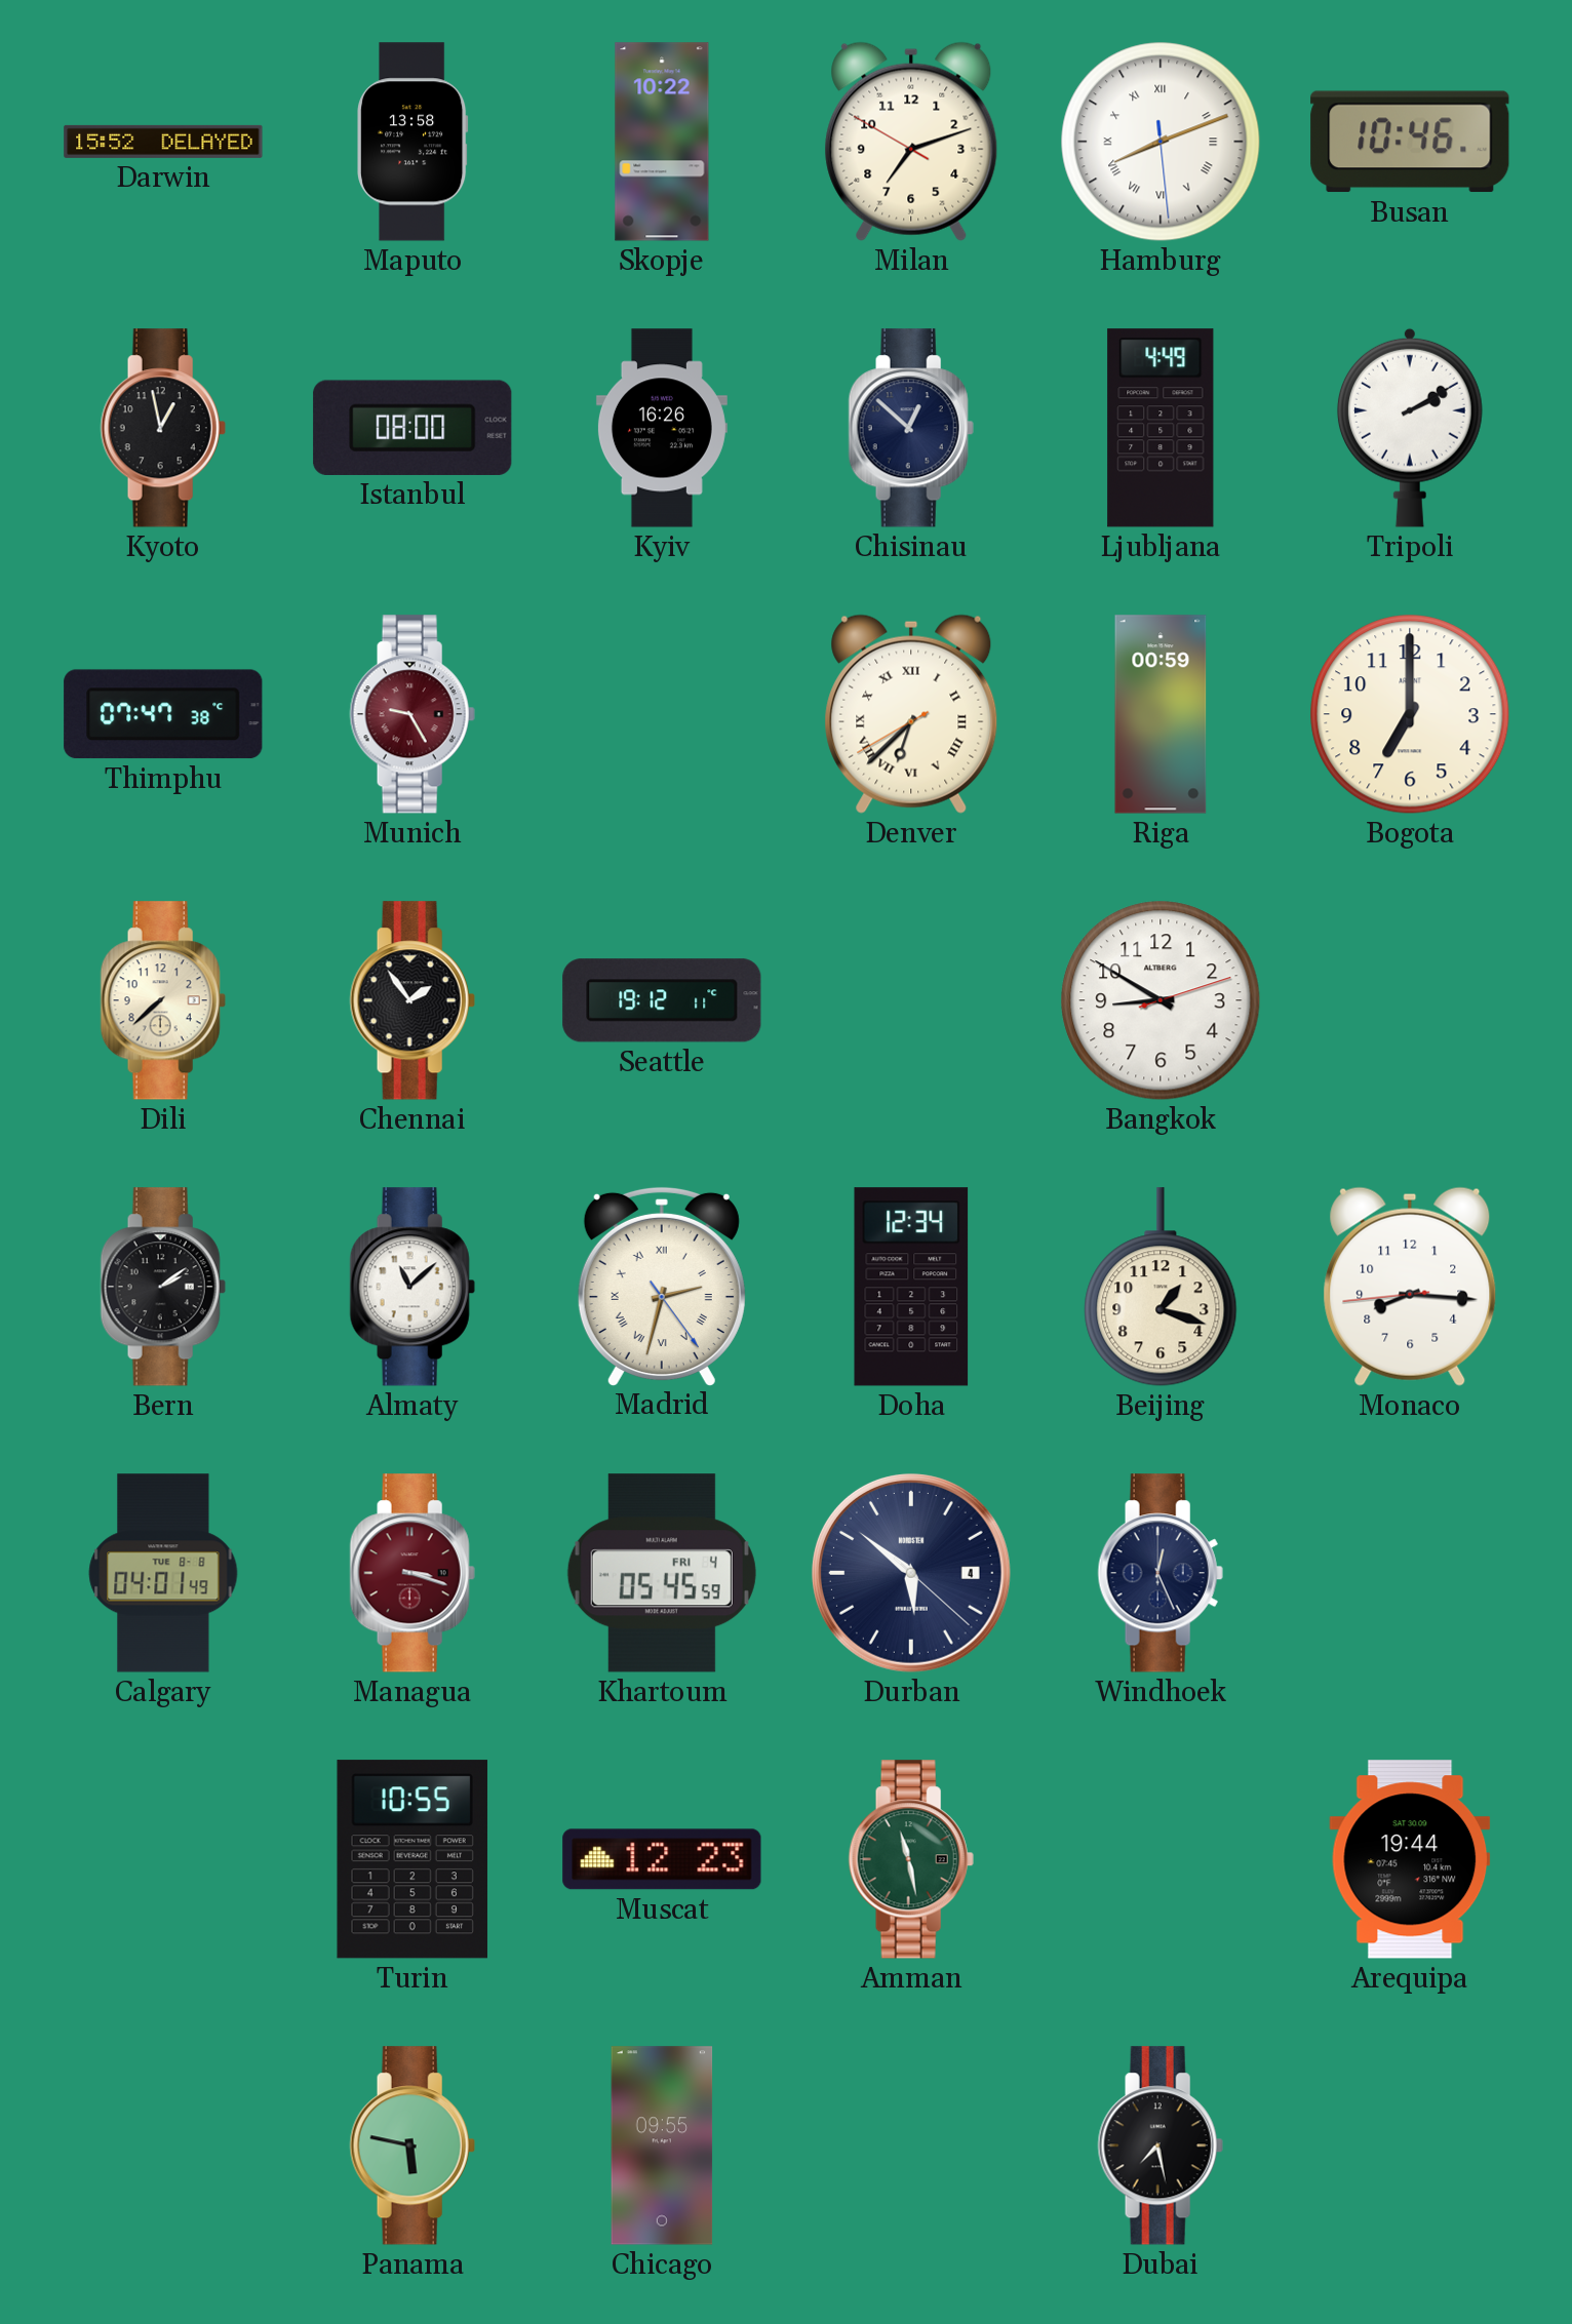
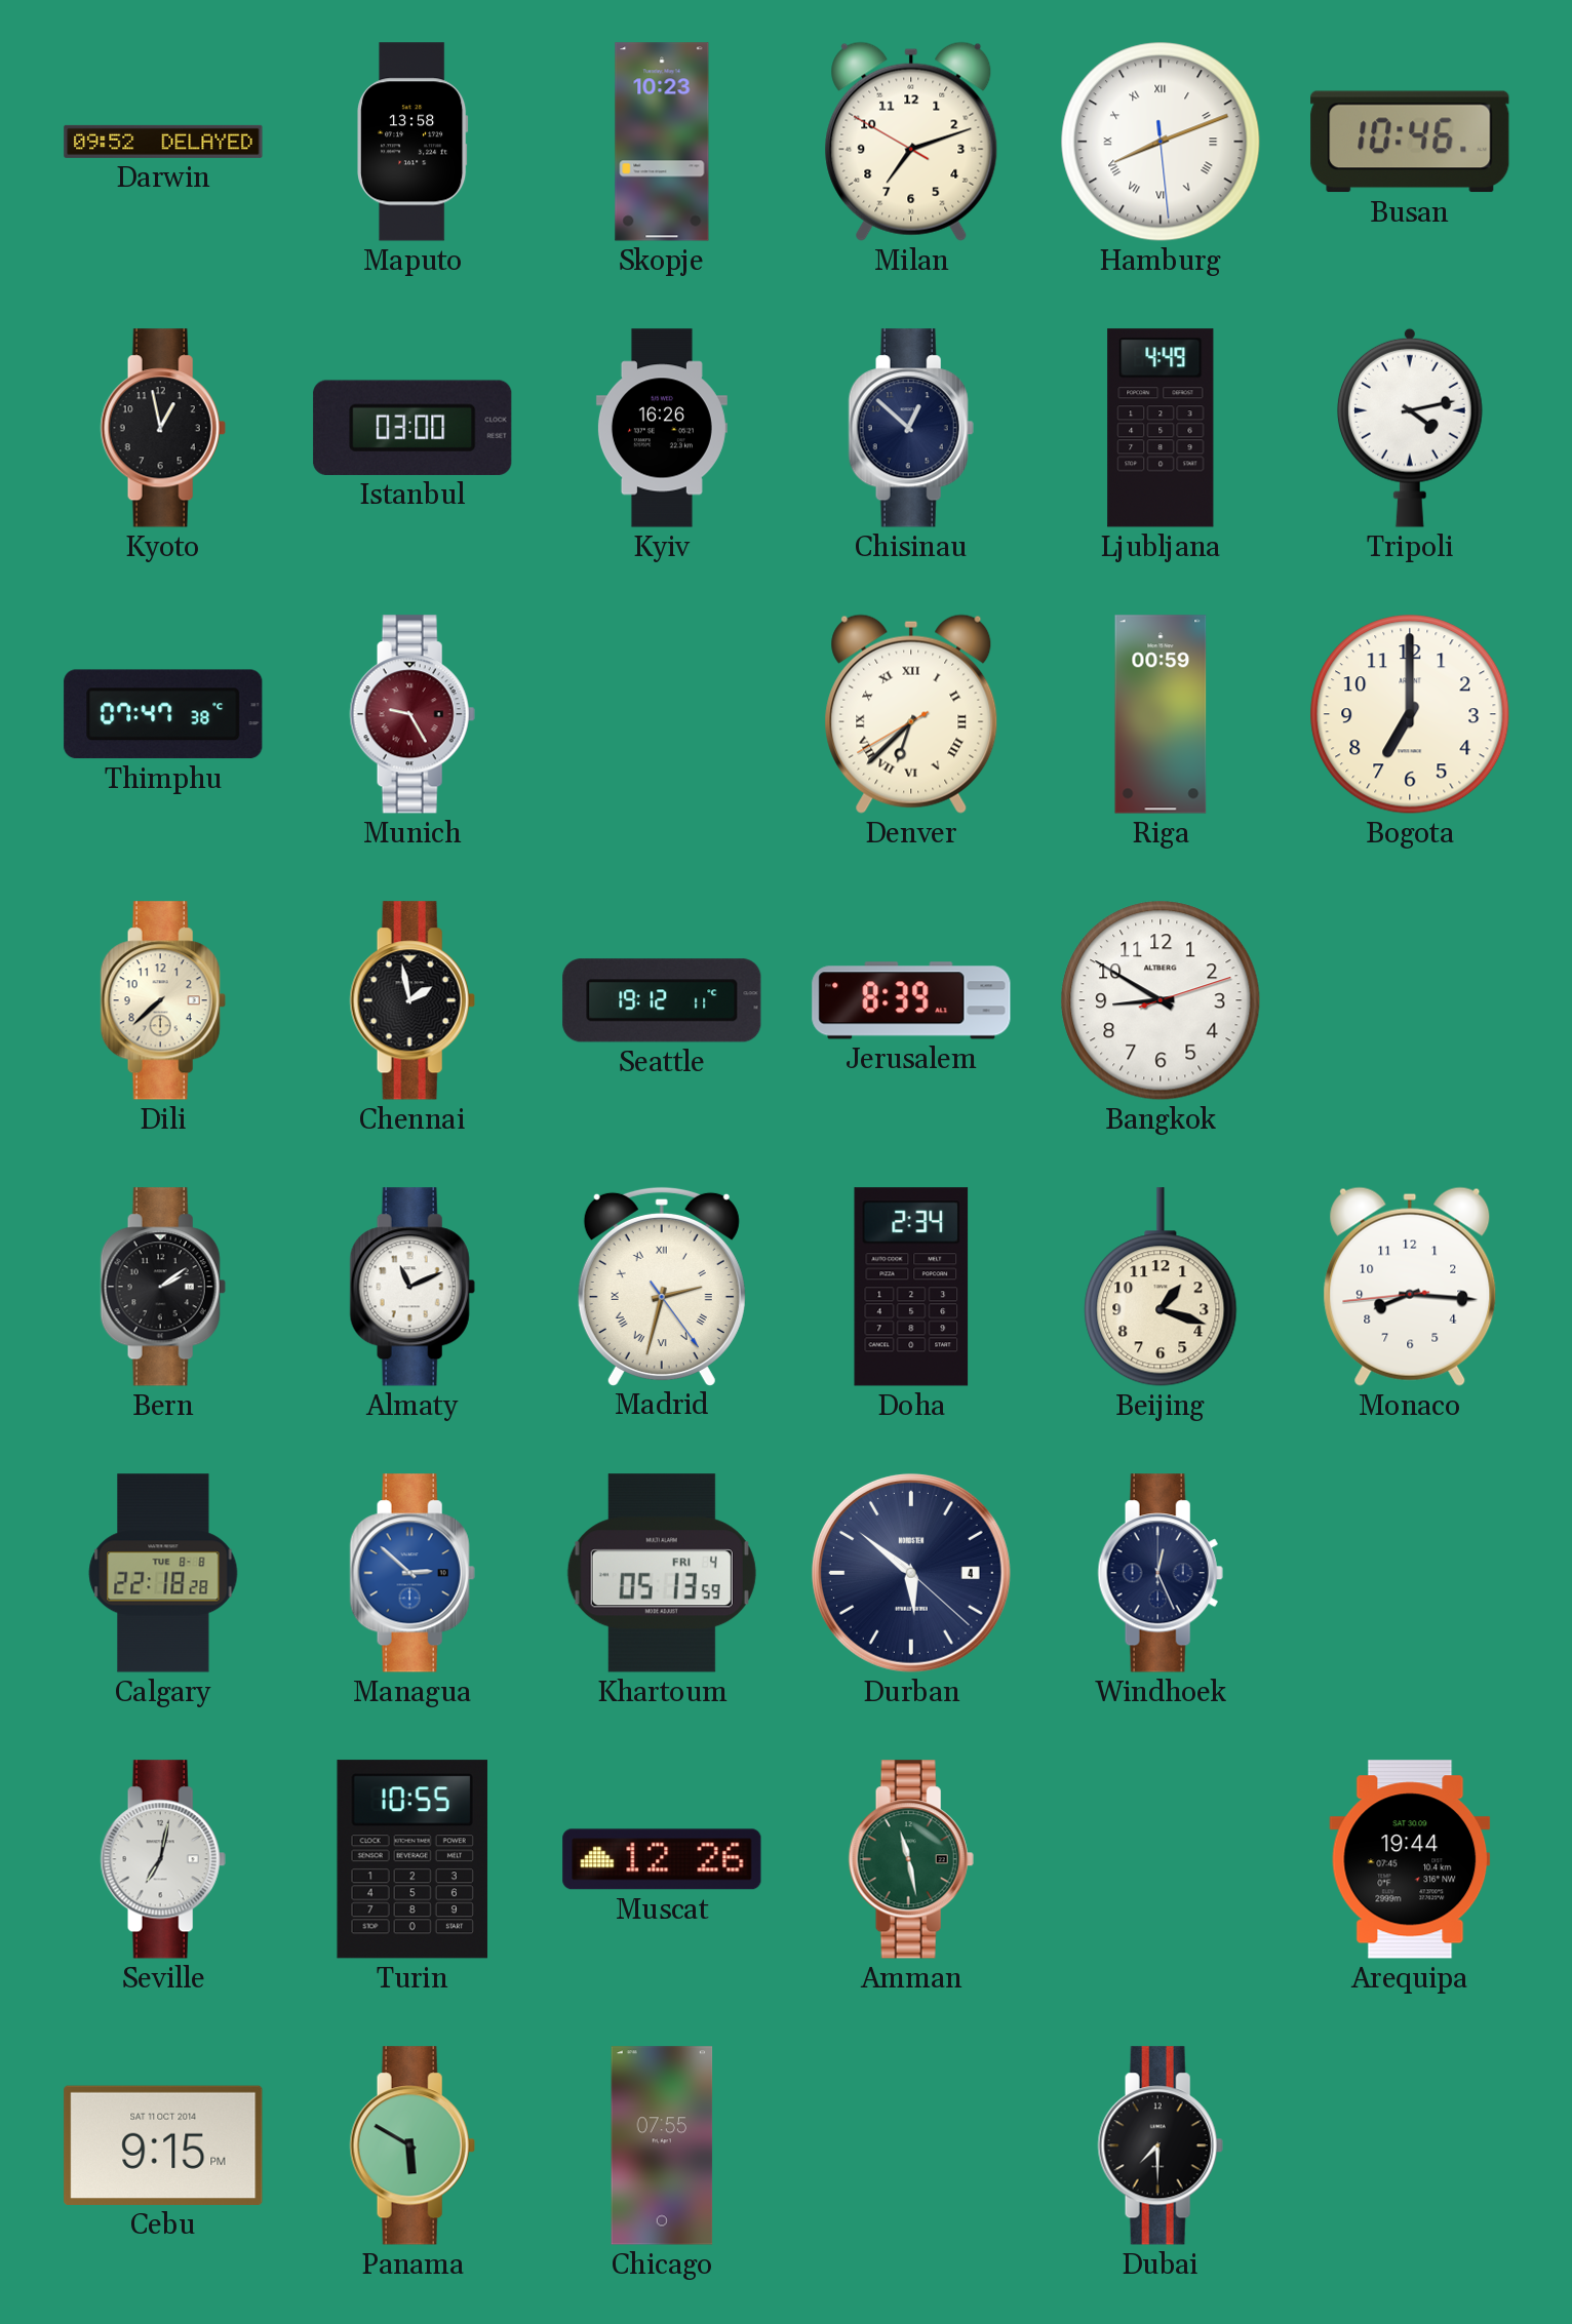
Darwin: 15:52 -> 09:52 (163, 142)
Skopje: 10:22 -> 10:23 (662, 142)
Istanbul: 08:00 -> 03:00 (412, 428)
Tripoli: 2:10 -> 4:13 (1410, 428)
Chennai: 1:54 -> 1:58 (412, 1000)
Jerusalem: none -> 8:39 (911, 1000)
Almaty: 11:08 -> 11:11 (412, 1287)
Doha: 12:34 -> 2:34 (911, 1287)
Calgary: 04:01 -> 22:18 (163, 1573)
Managua: 3:18 -> 2:52 (412, 1573)
Managua dial: burgundy -> blue (412, 1573)
Khartoum: 05:45 -> 05:13 (662, 1573)
Seville: none -> 7:02 (163, 1859)
Muscat: 12:23 -> 12:26 (662, 1859)
Cebu: none -> 9:15 (163, 2145)
Panama: 5:47 -> 5:50 (412, 2145)
Chicago: 09:55 -> 07:55 (662, 2145)
Dubai: 7:28 -> 7:30 (1161, 2145)
